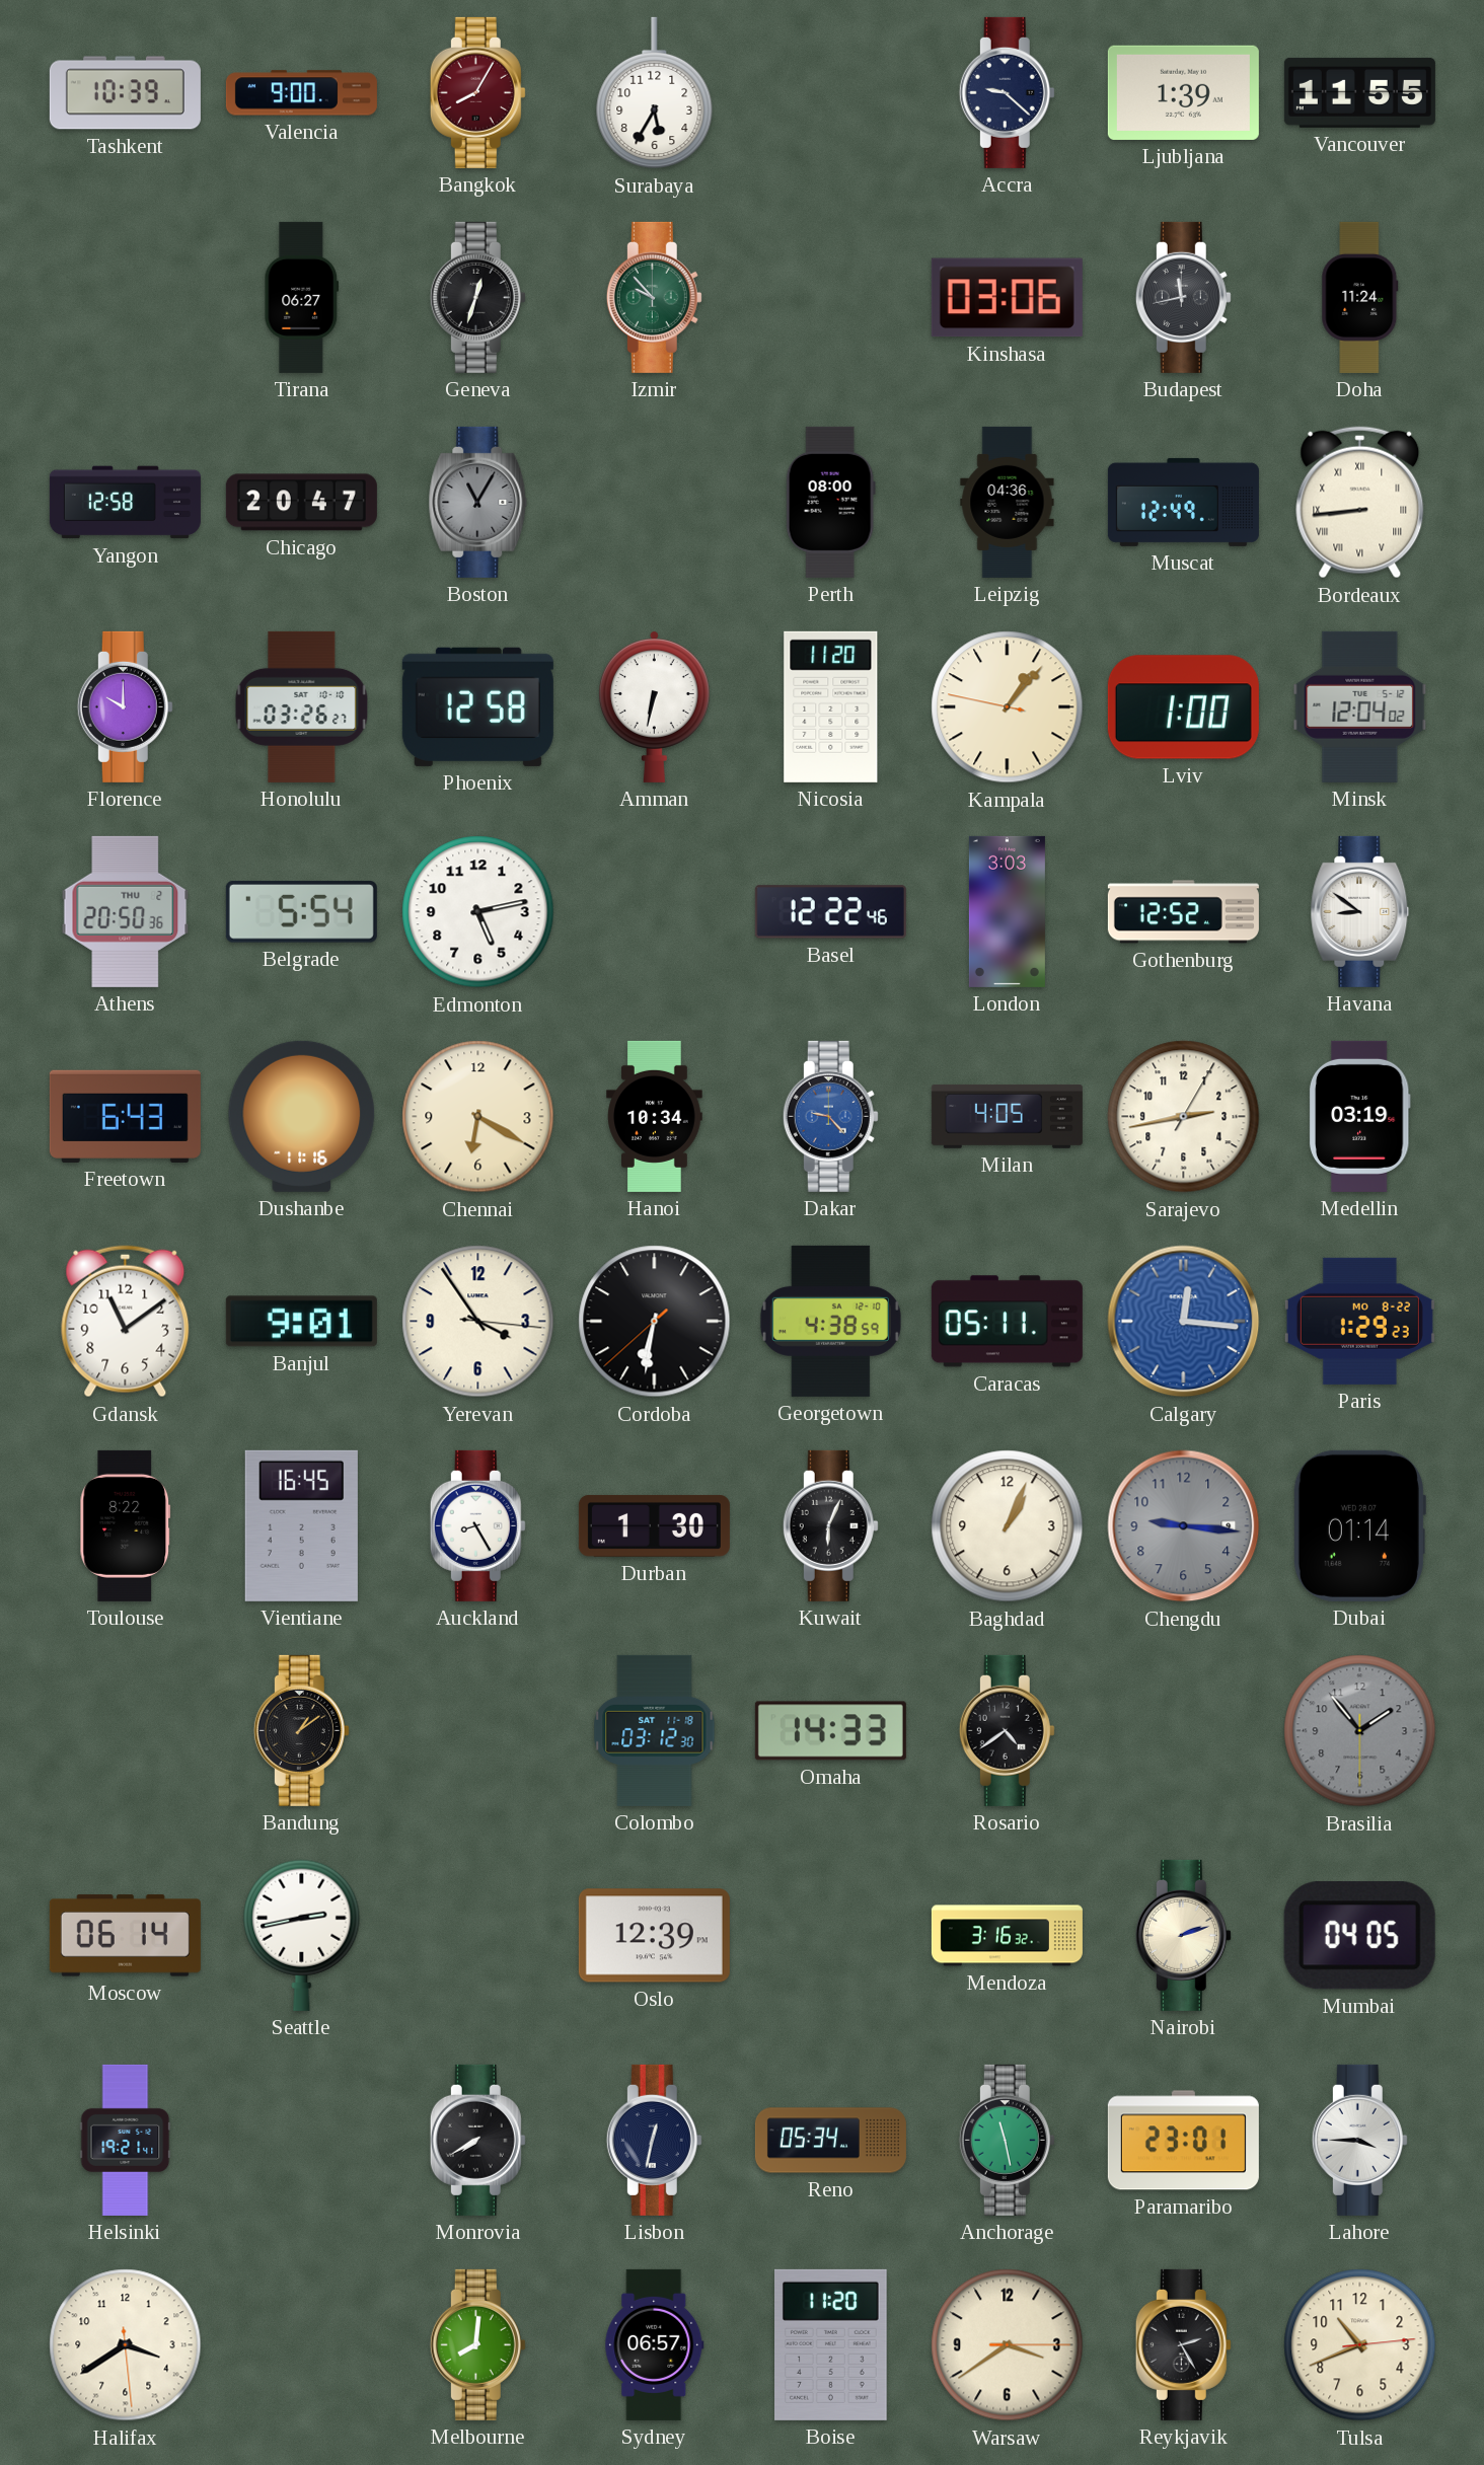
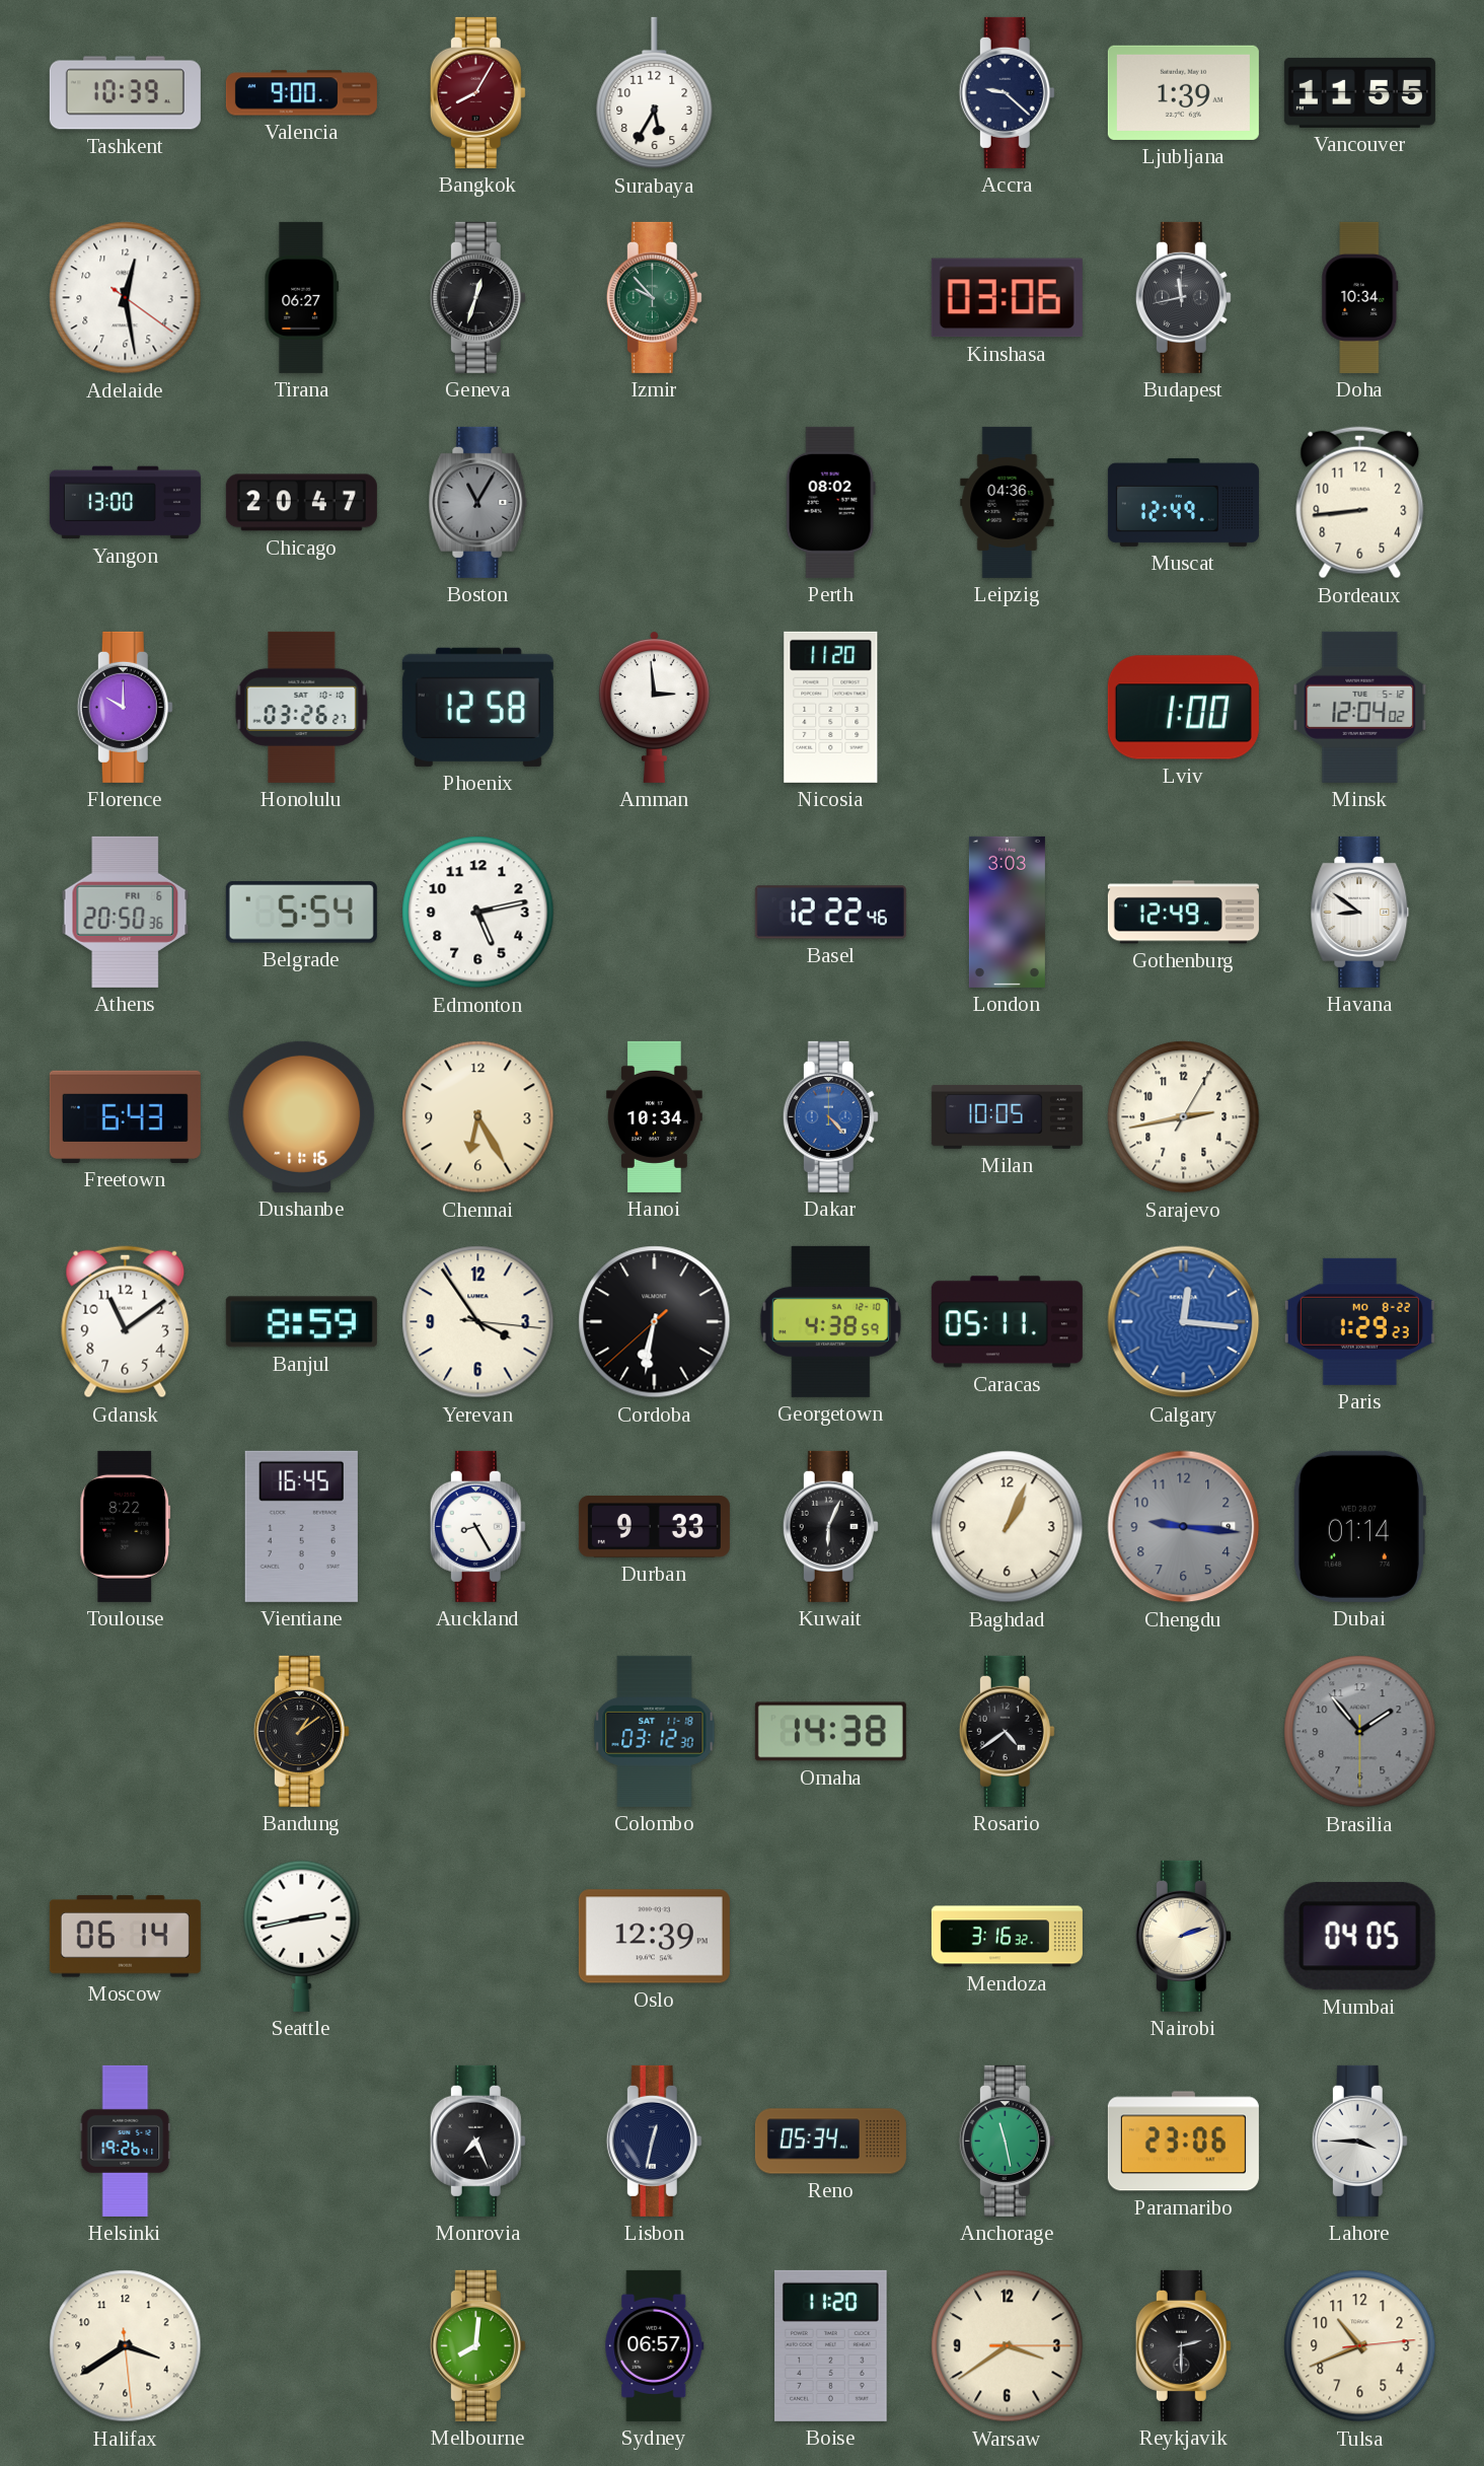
Adelaide: none -> 12:28 (126, 298)
Doha: 11:24 -> 10:34 (1360, 297)
Yangon: 12:58 -> 13:00 (125, 503)
Perth: 08:00 -> 08:02 (830, 502)
Bordeaux numerals: Roman -> Arabic (1360, 503)
Amman: 6:32 -> 2:59 (654, 707)
Kampala: 1:06 -> none (1008, 707)
Athens date: THU 2 -> FRI 6 (126, 912)
Gothenburg: 12:52 -> 12:49 (1183, 913)
Chennai: 6:20 -> 6:25 (478, 1117)
Dakar: 9:23 -> 4:23 (830, 1116)
Milan: 4:05 -> 10:05 (1007, 1116)
Medellin: 03:19 -> none (1359, 1116)
Banjul: 9:01 -> 8:59 (301, 1322)
Durban: 1:30 -> 9:33 (654, 1526)
Omaha: 14:33 -> 14:38 (830, 1732)
Helsinki: 19:21 -> 19:26 (126, 2141)
Monrovia: 7:40 -> 7:26 (477, 2141)
Paramaribo: 23:01 -> 23:06 (1183, 2142)
Reykjavik: 2:25 -> 2:30 (1183, 2345)
